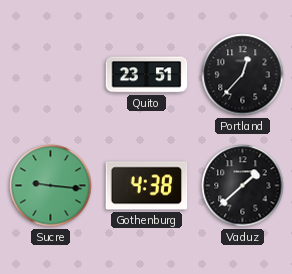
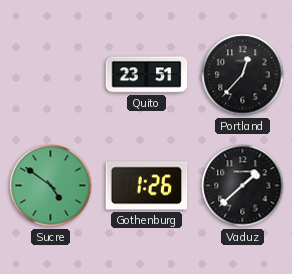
Sucre: 9:16 -> 4:51 (51, 186)
Gothenburg: 4:38 -> 1:26 (147, 186)
